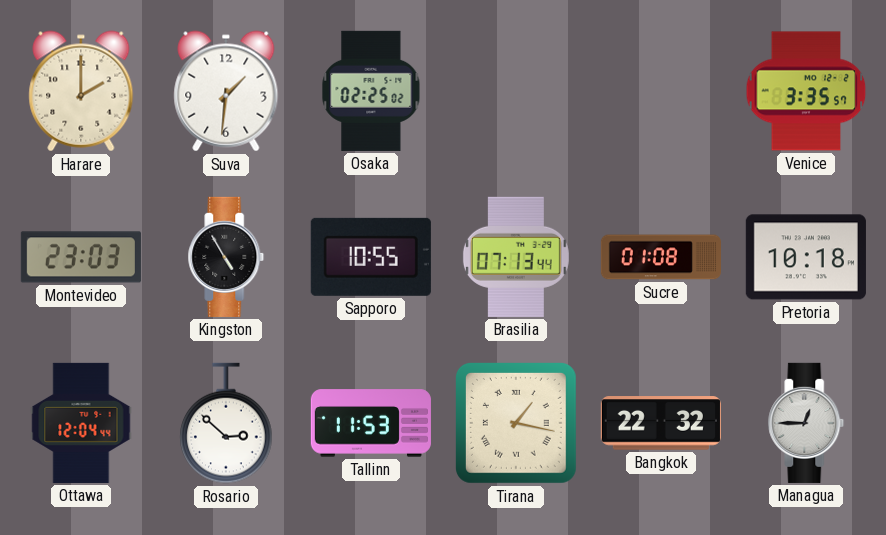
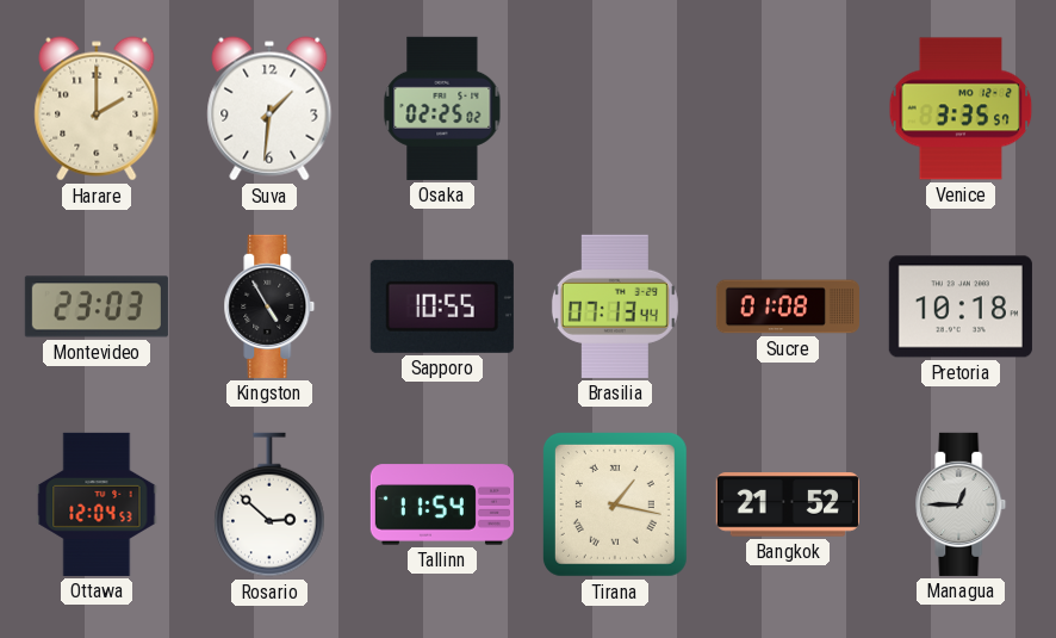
Ottawa: 12:04:44 -> 12:04:53 (97, 504)
Tallinn: 11:53 -> 11:54 (442, 504)
Bangkok: 22:32 -> 21:52 (788, 504)
